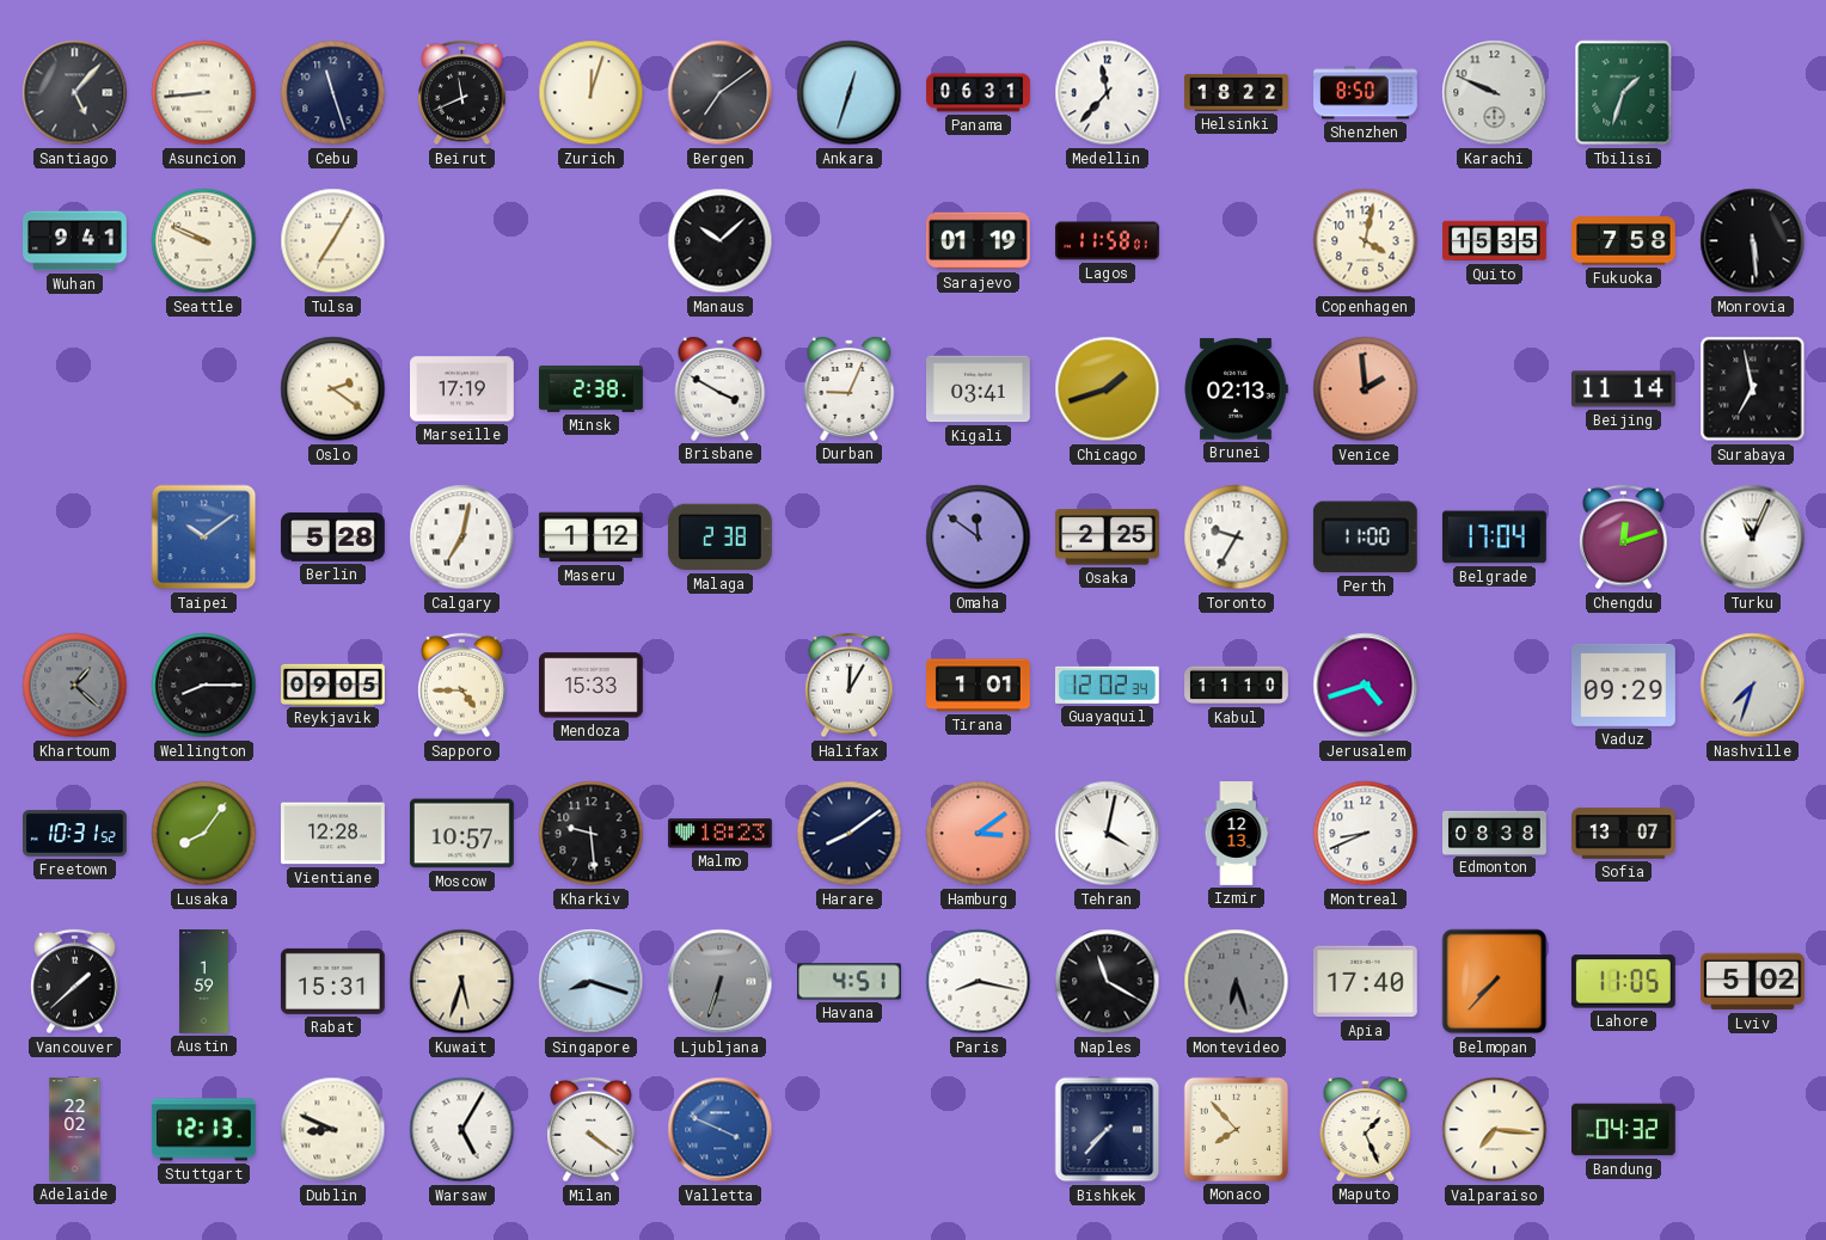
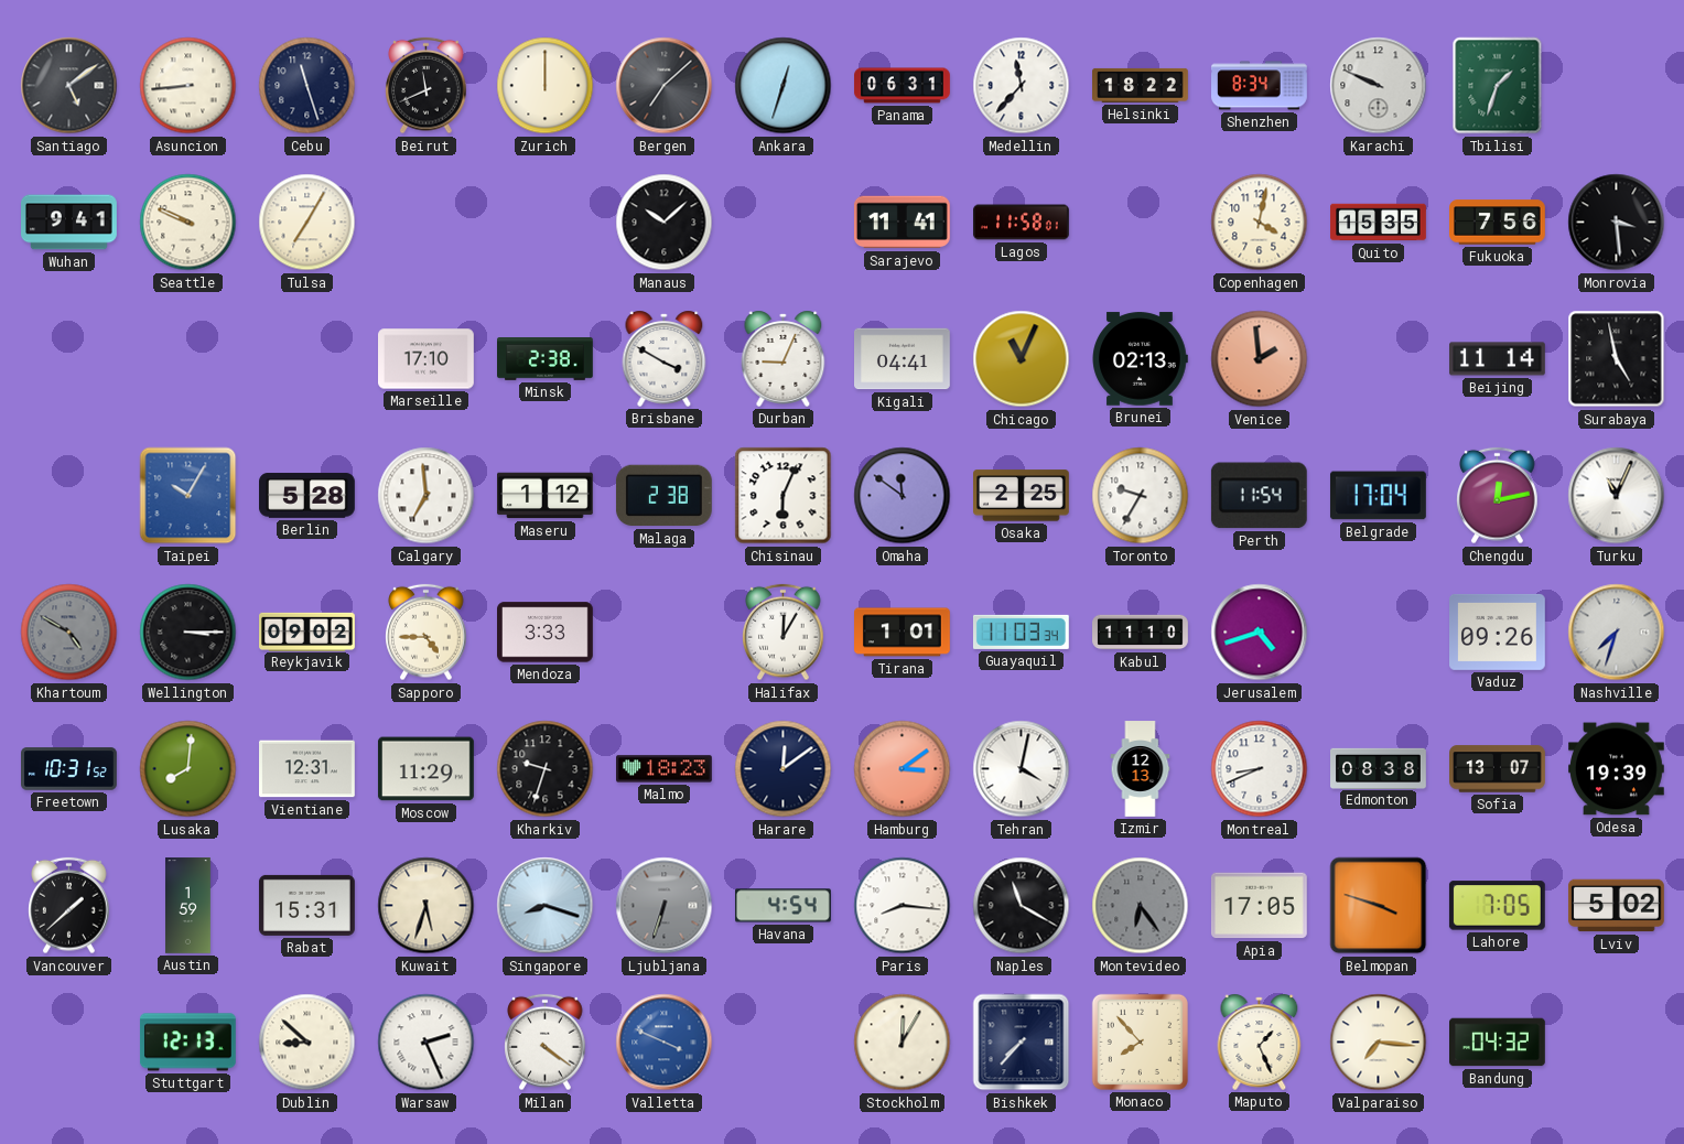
Santiago: 5:07 -> 5:09 (69, 86)
Zurich: 12:03 -> 12:00 (546, 86)
Bergen: 7:09 -> 7:08 (665, 86)
Shenzhen: 8:50 -> 8:34 (1260, 86)
Sarajevo: 01:19 -> 11:41 (902, 223)
Fukuoka: 7:58 -> 7:56 (1498, 223)
Monrovia: 5:29 -> 3:29 (1617, 223)
Oslo: 2:21 -> none (333, 389)
Marseille: 17:19 -> 17:10 (427, 359)
Kigali: 03:41 -> 04:41 (903, 359)
Chicago: 1:42 -> 11:04 (1022, 359)
Surabaya: 6:58 -> 4:58 (1617, 359)
Taipei: 10:09 -> 10:05 (188, 496)
Calgary: 7:02 -> 6:59 (427, 496)
Chisinau: none -> 6:04 (784, 496)
Perth: 11:00 -> 11:54 (1259, 496)
Chengdu: 12:12 -> 12:13 (1498, 496)
Khartoum: 1:22 -> 4:50 (69, 633)
Wellington: 8:15 -> 3:15 (188, 633)
Reykjavik: 09:05 -> 09:02 (307, 632)
Mendoza: 15:33 -> 3:33 (546, 633)
Guayaquil: 12:02 -> 11:03 (1021, 632)
Vaduz: 09:29 -> 09:26 (1498, 632)
Lusaka: 8:06 -> 8:01 (188, 769)
Vientiane: 12:28 -> 12:31 (307, 769)
Moscow: 10:57 -> 11:29 (427, 769)
Kharkiv: 9:29 -> 9:33 (546, 769)
Harare: 8:09 -> 12:09 (784, 769)
Odesa: none -> 19:39 (1617, 769)
Havana: 4:51 -> 4:54 (784, 906)
Paris: 8:17 -> 8:16 (903, 906)
Montevideo: 6:27 -> 6:24 (1141, 906)
Apia: 17:40 -> 17:05 (1259, 906)
Belmopan: 7:37 -> 3:48 (1379, 906)
Lahore: 11:05 -> 7:05 (1497, 906)
Adelaide: 22:02 -> none (75, 1130)
Dublin: 8:49 -> 8:52 (307, 1043)
Warsaw: 5:05 -> 2:26 (427, 1043)
Stockholm: none -> 12:05 (903, 1043)
